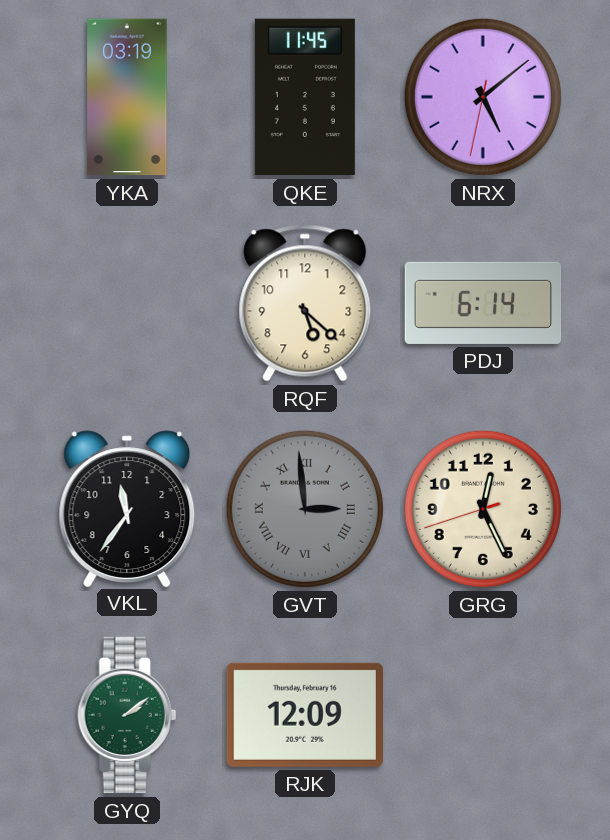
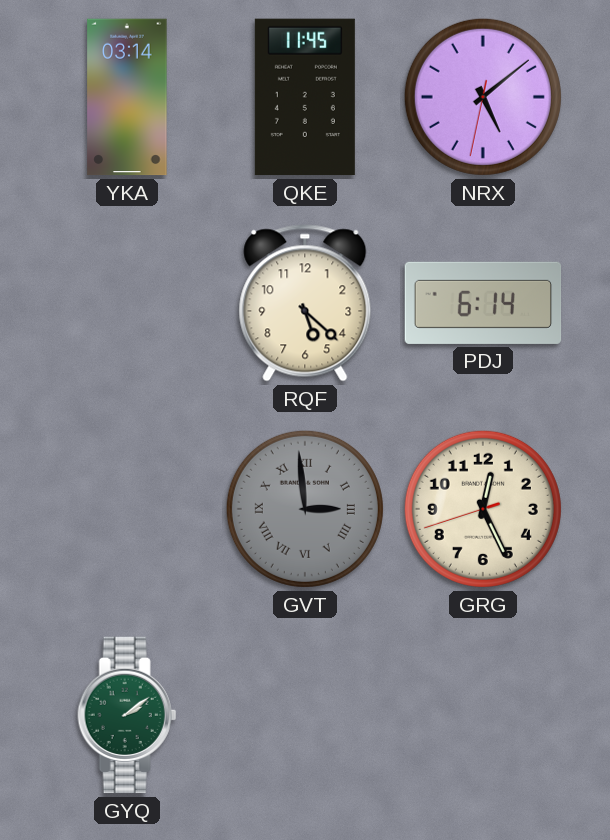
YKA: 03:19 -> 03:14 (127, 97)
VKL: 11:36 -> none (127, 508)
RJK: 12:09 -> none (305, 715)
